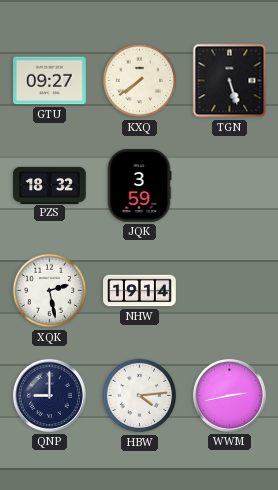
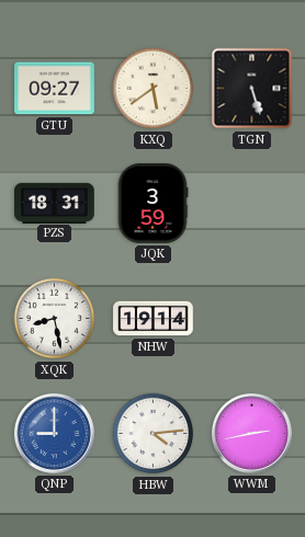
KXQ: 7:39 -> 5:39 (154, 89)
PZS: 18:32 -> 18:31 (55, 203)
XQK: 2:28 -> 8:28 (55, 319)
QNP dial: navy -> blue (54, 433)
